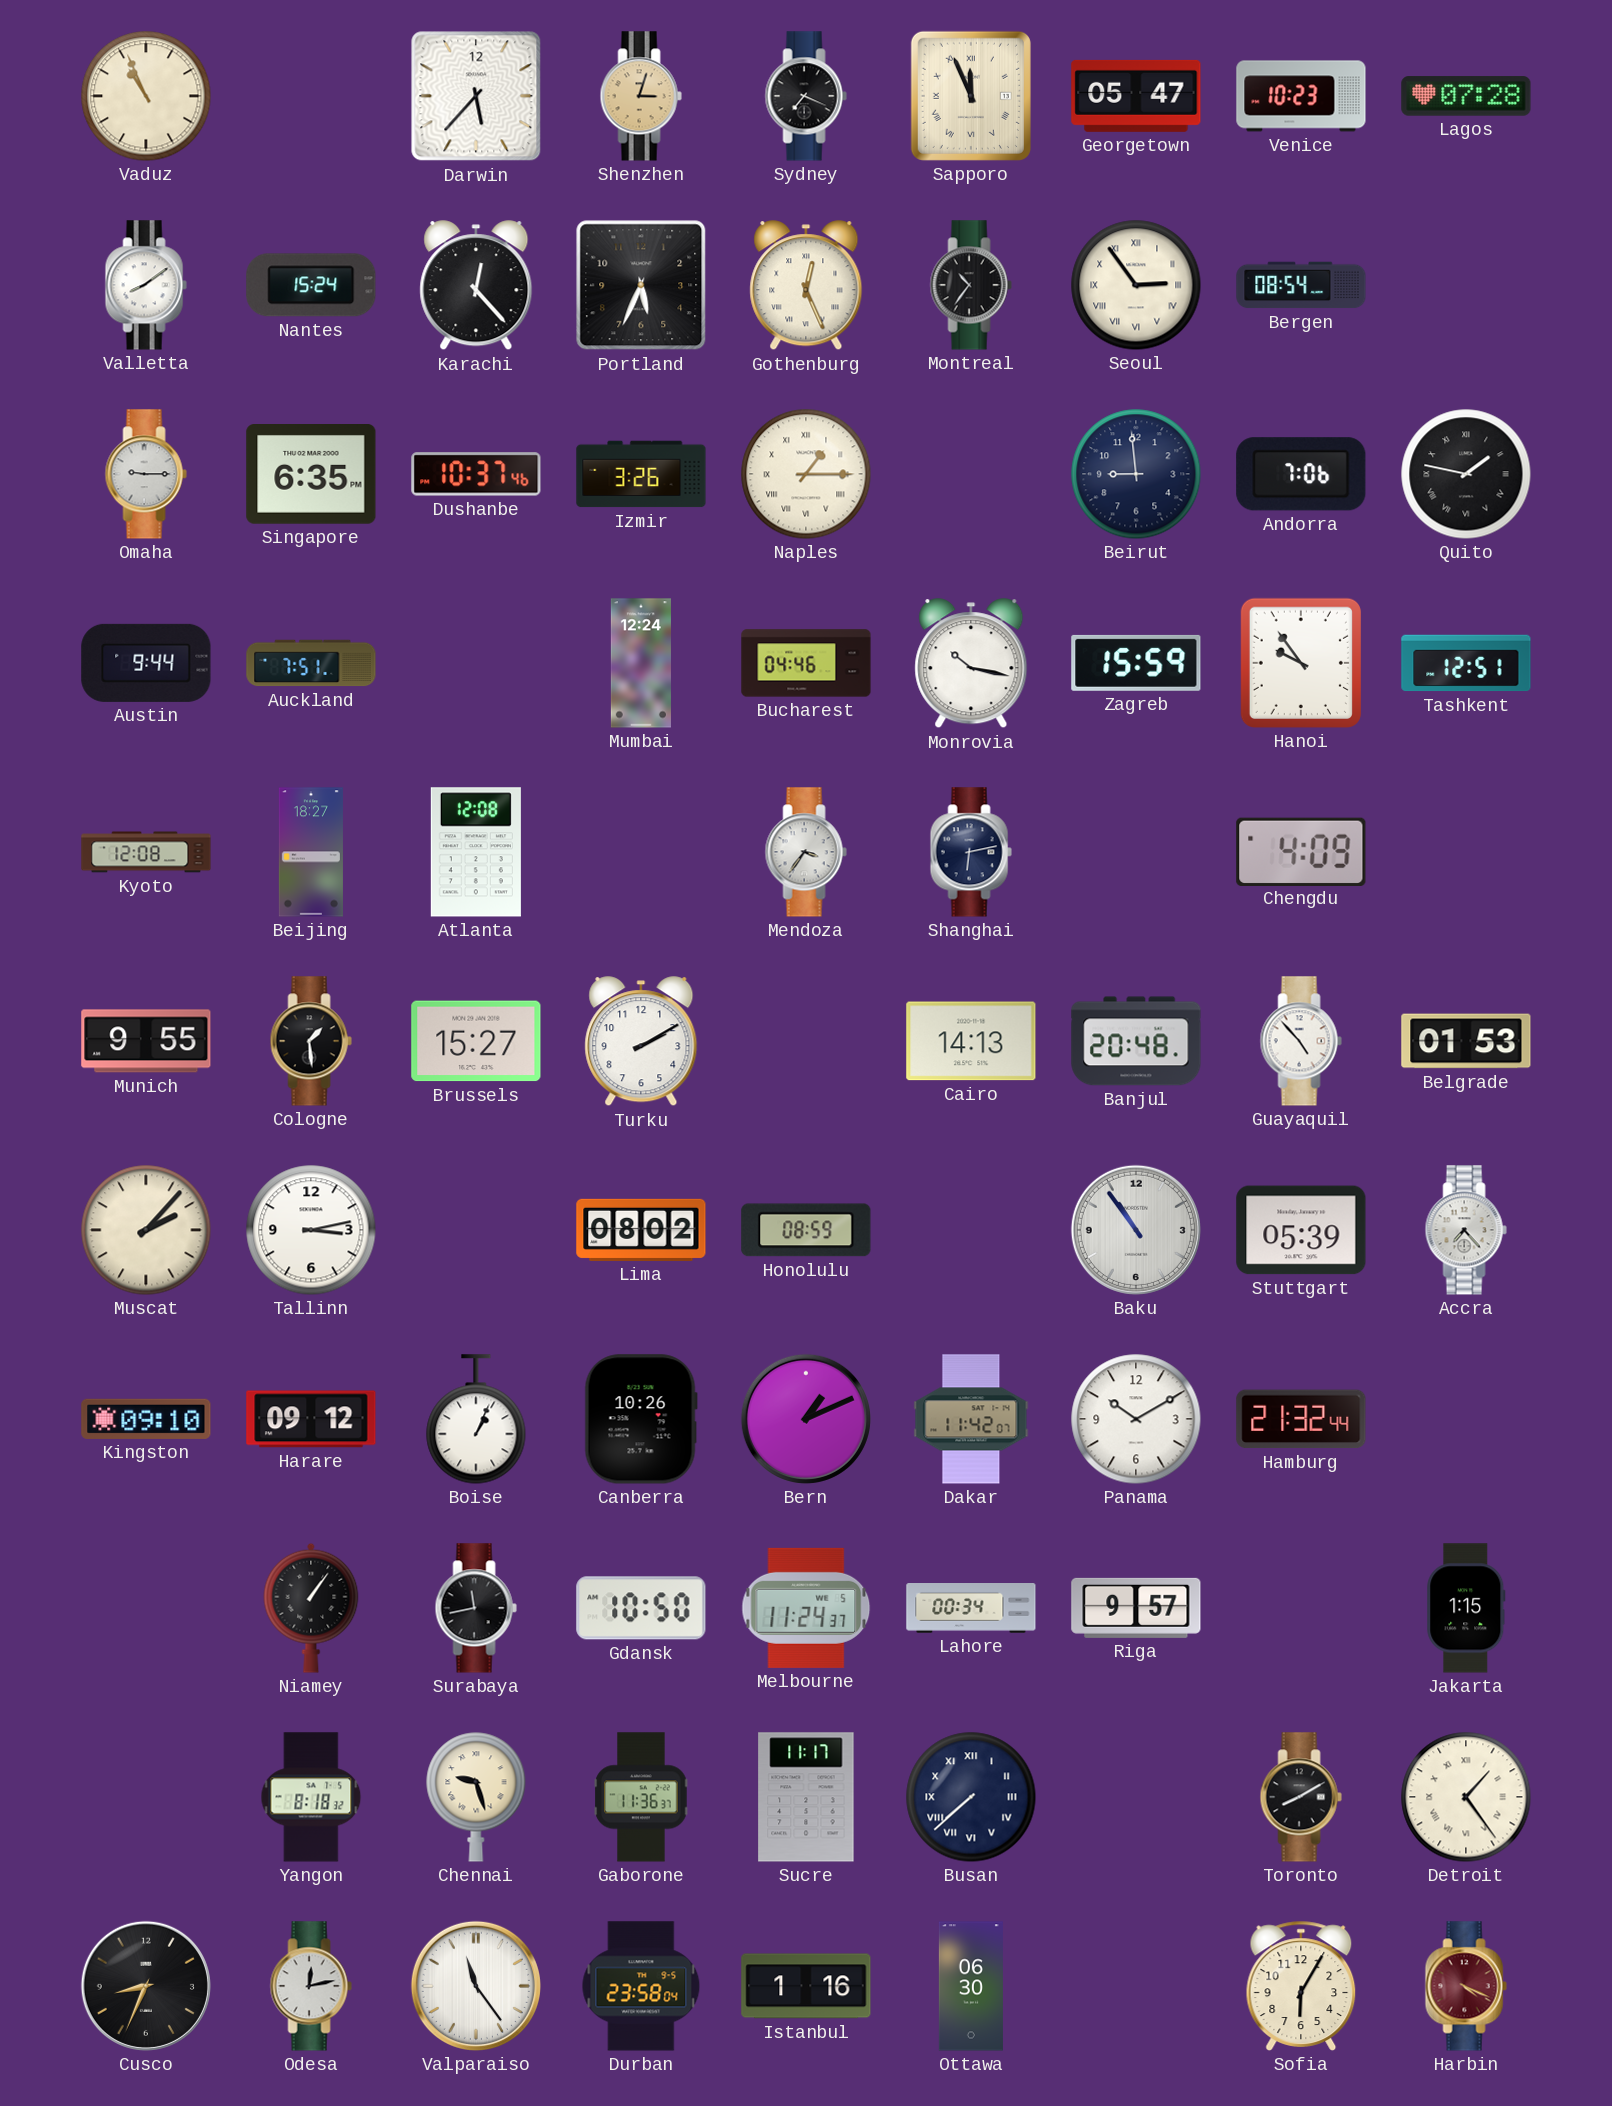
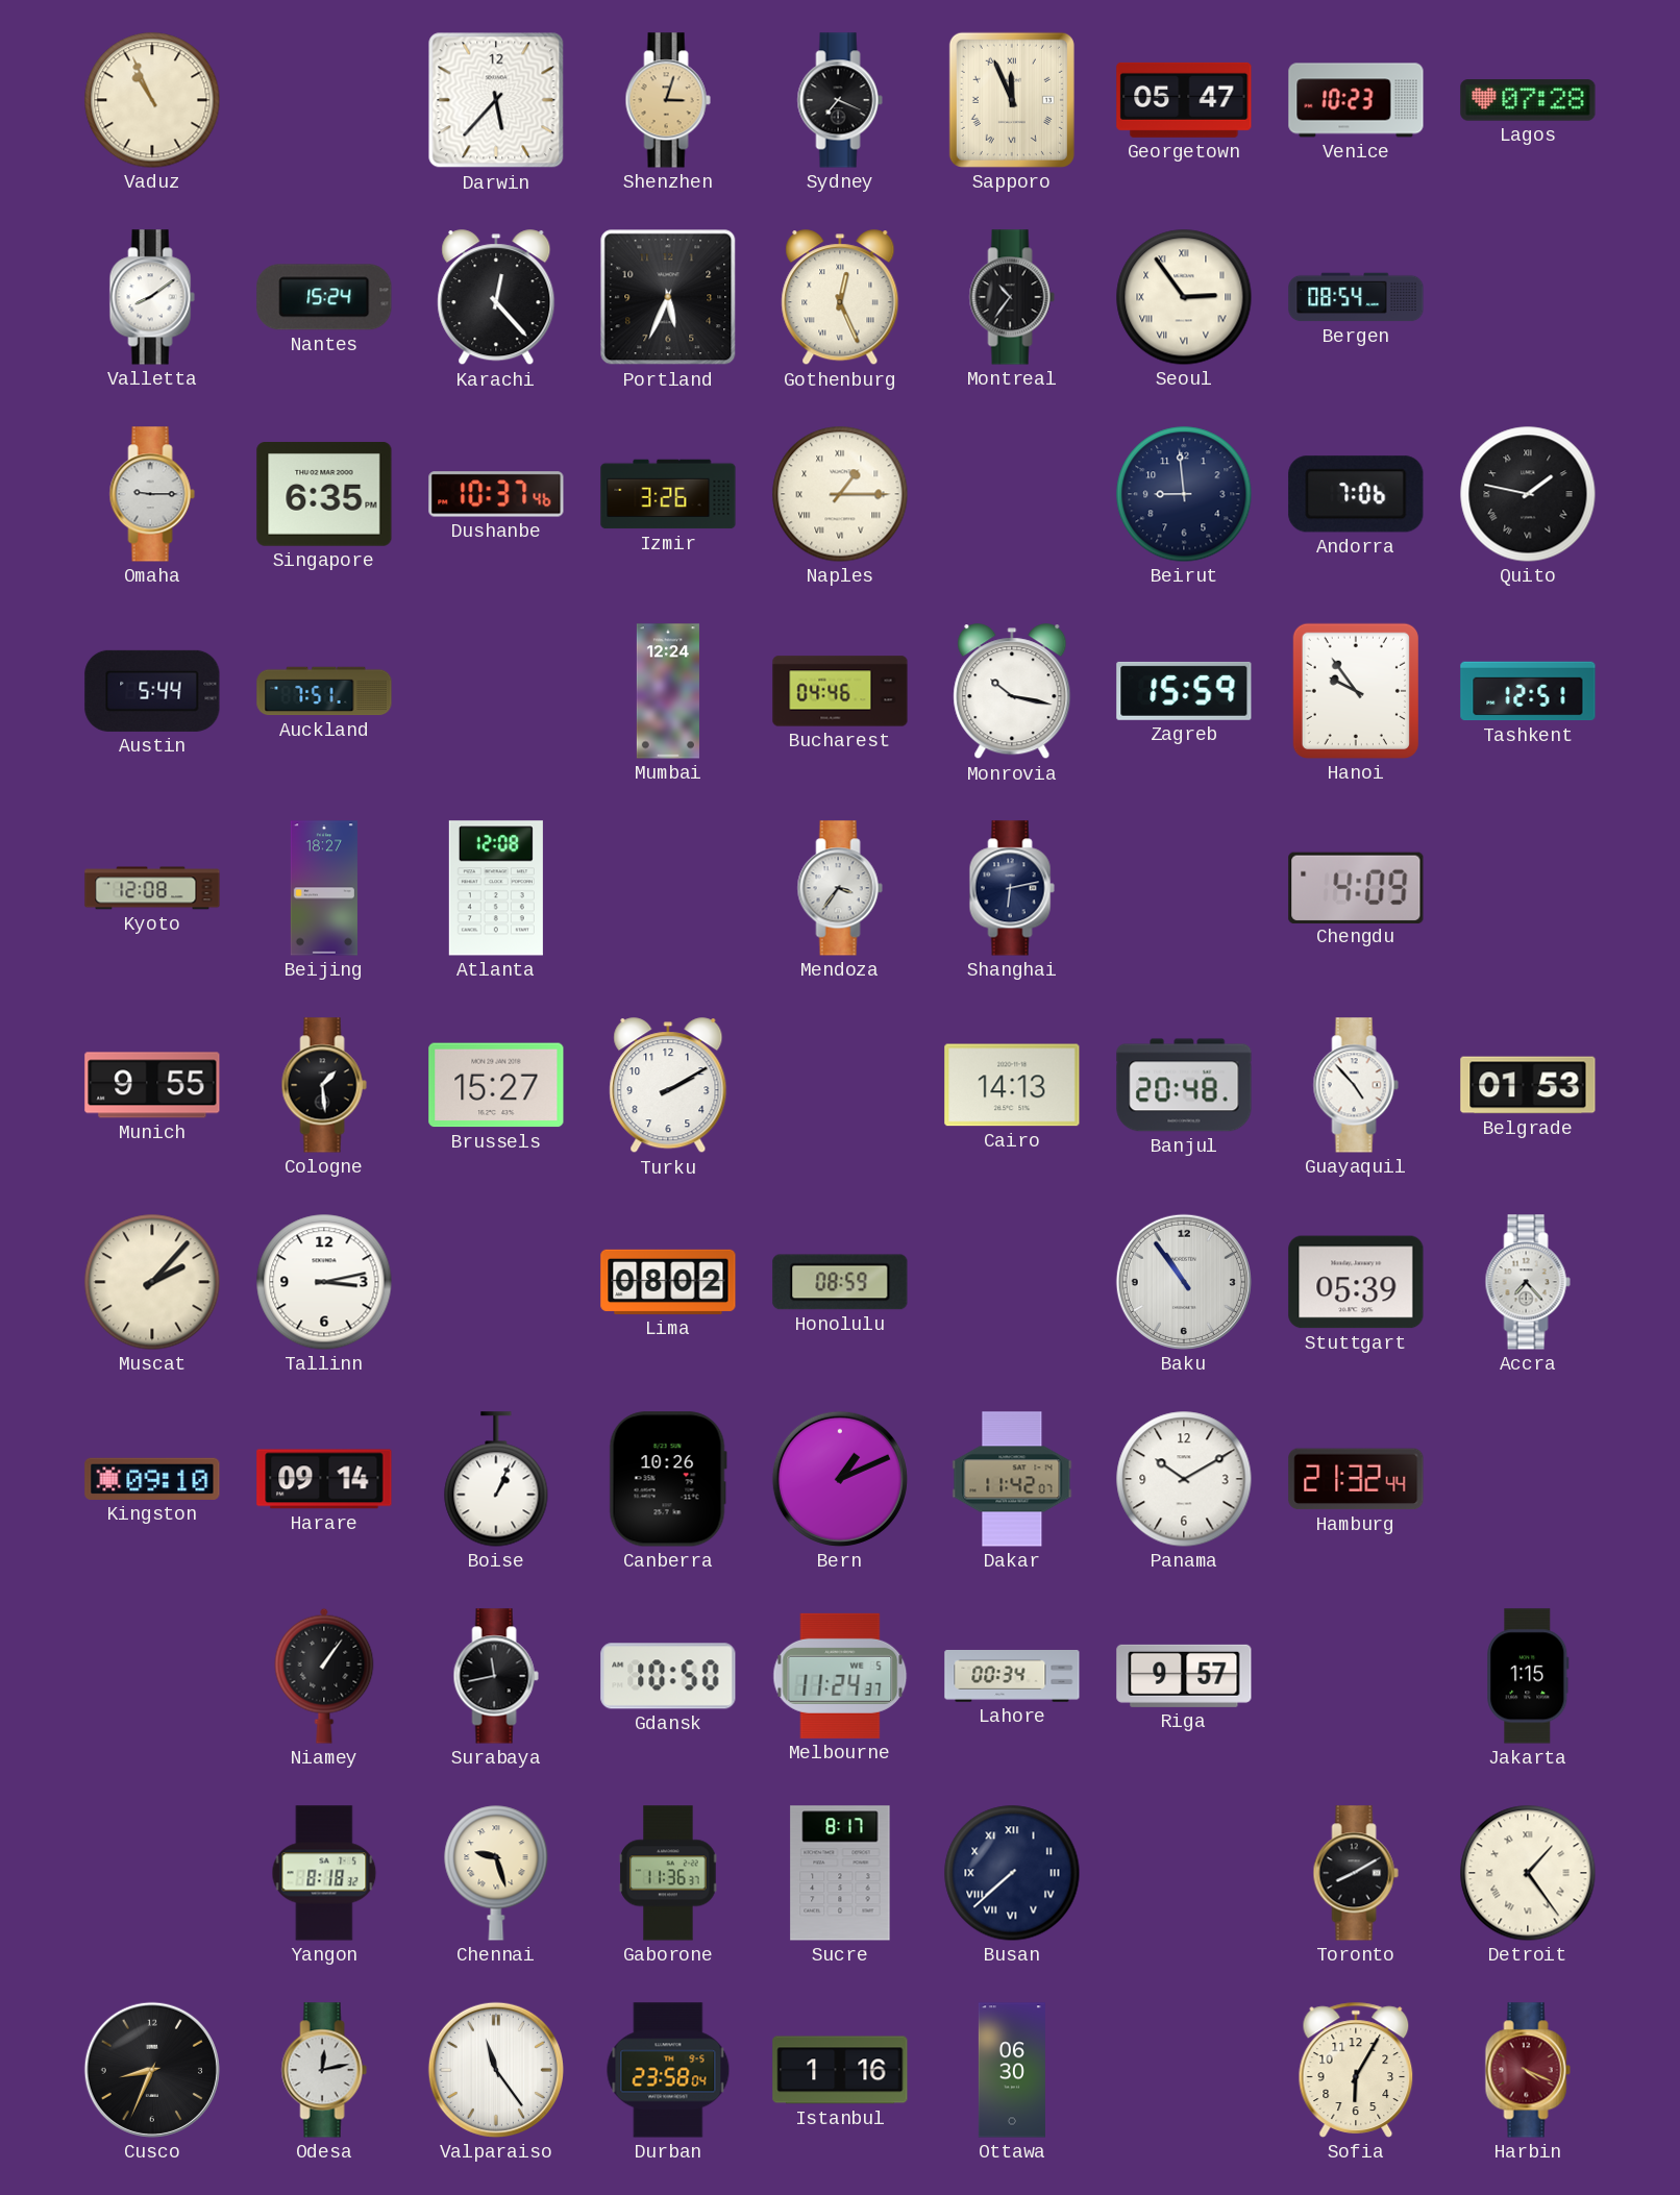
Austin: 9:44 -> 5:44 (152, 691)
Harare: 09:12 -> 09:14 (324, 1479)
Sucre: 11:17 -> 8:17 (840, 1873)
